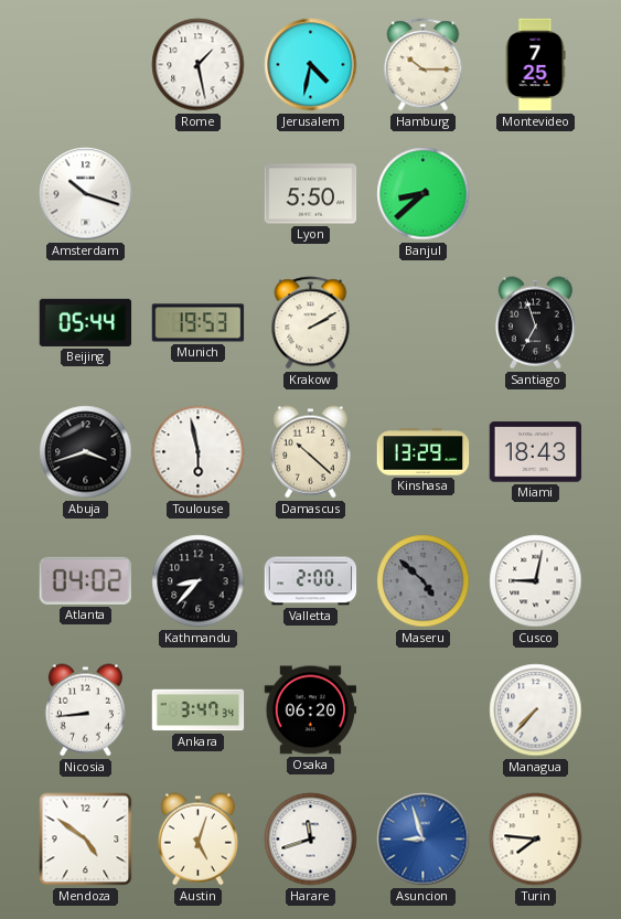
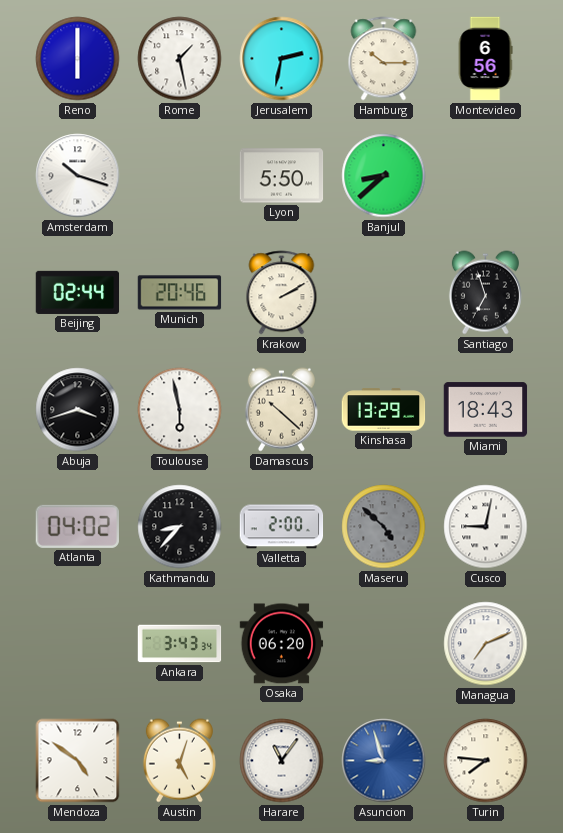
Reno: none -> 6:00 (78, 59)
Jerusalem: 4:32 -> 2:32 (282, 59)
Montevideo: 7:25 -> 6:56 (485, 59)
Beijing: 05:44 -> 02:44 (78, 292)
Munich: 19:53 -> 20:46 (180, 293)
Nicosia: 8:44 -> none (85, 710)
Ankara: 3:47 -> 3:43 (180, 644)
Managua: 7:37 -> 7:11 (486, 644)
Harare: 11:42 -> 11:06 (282, 761)
